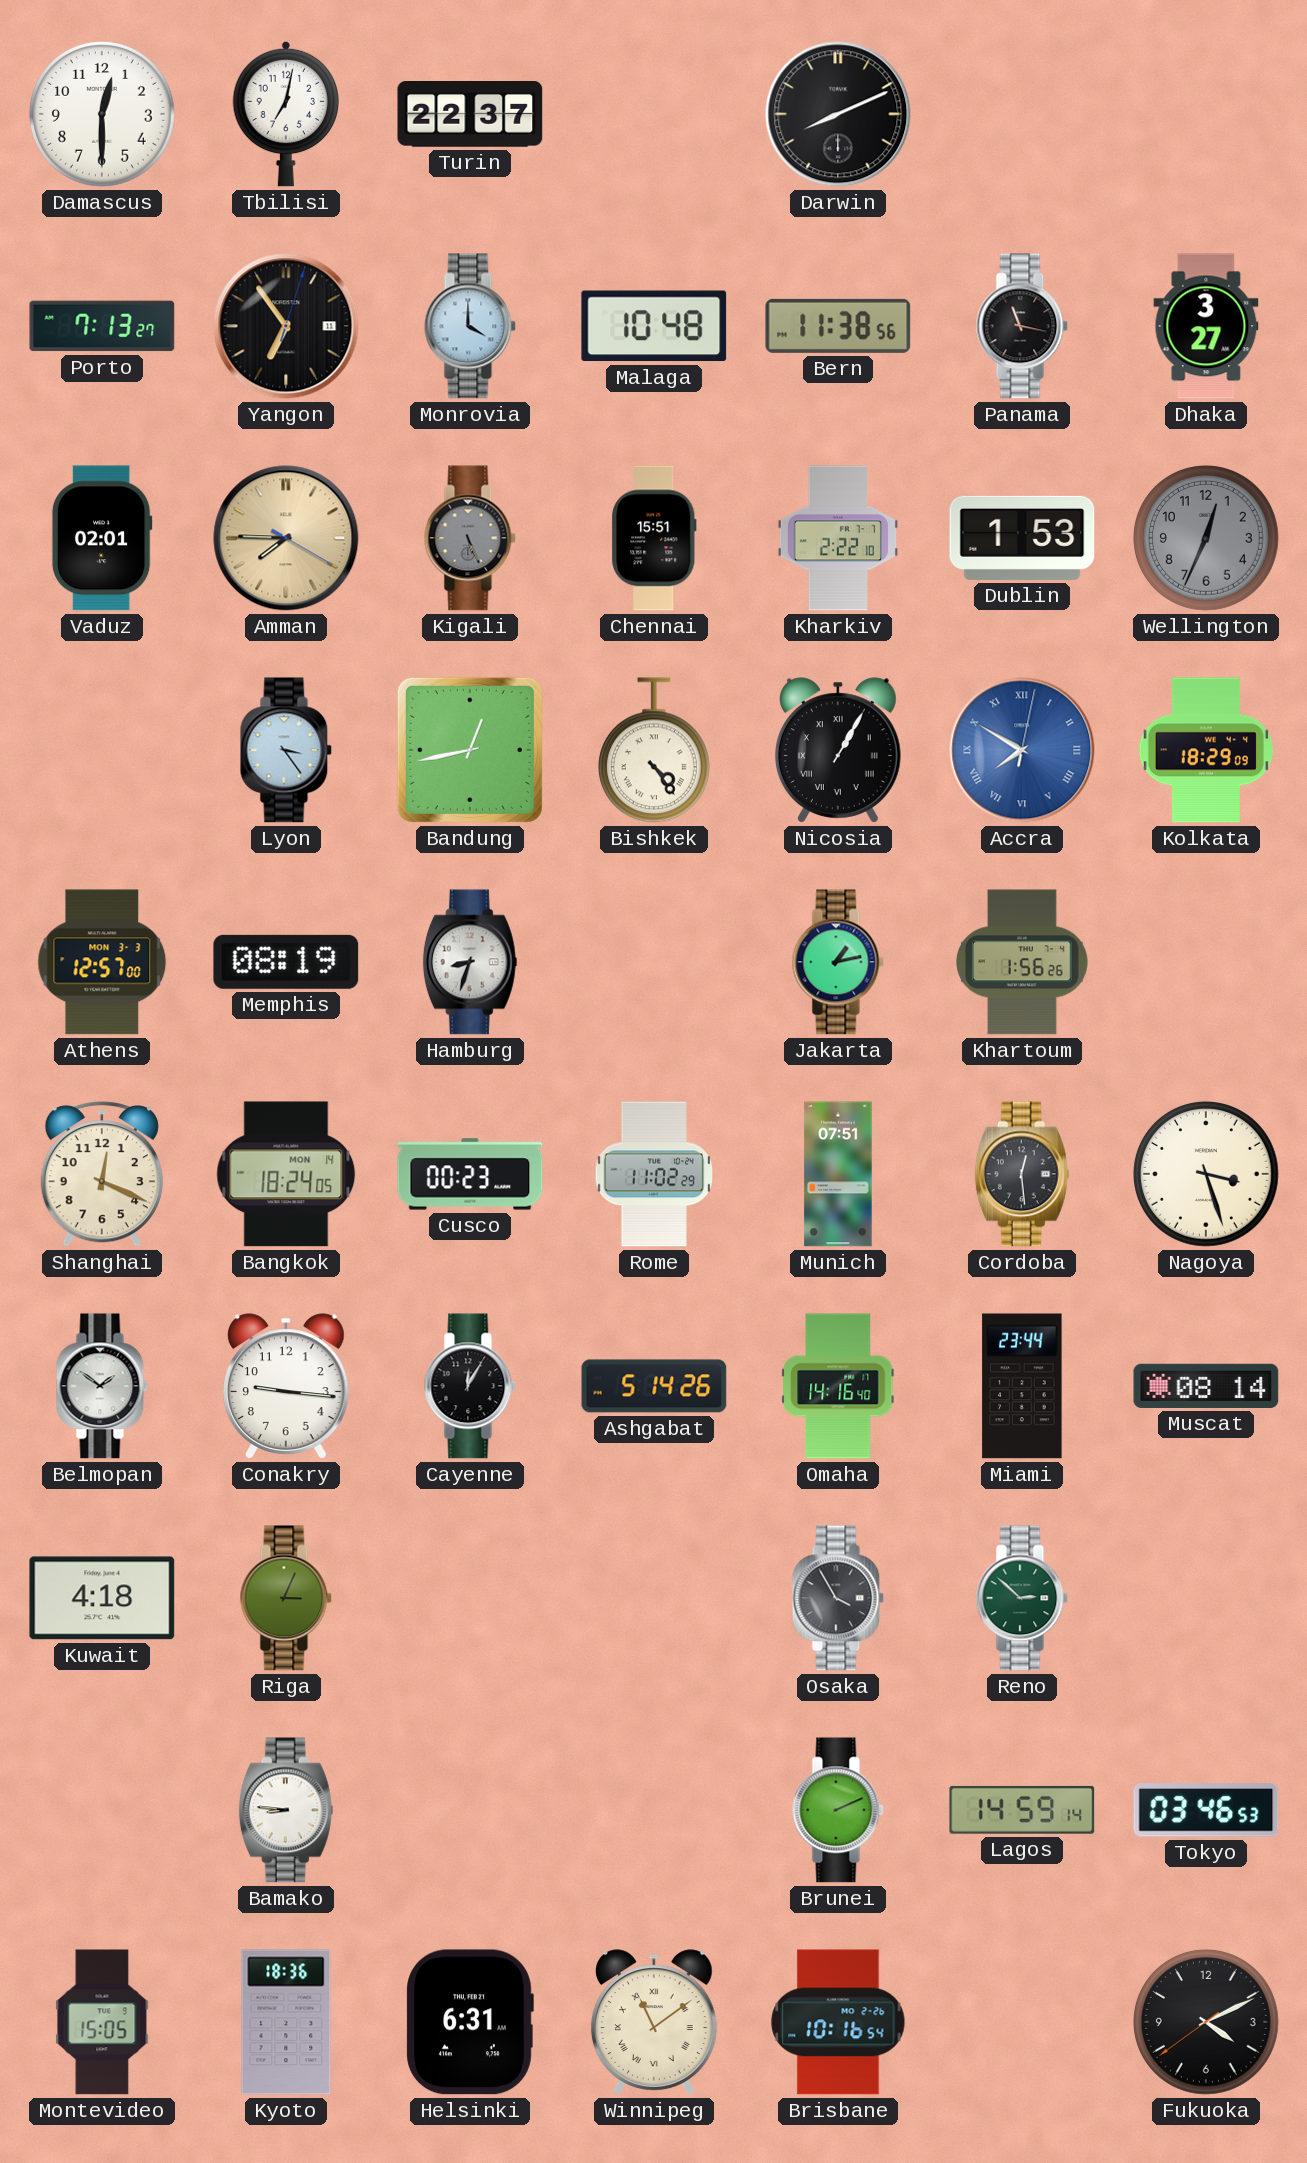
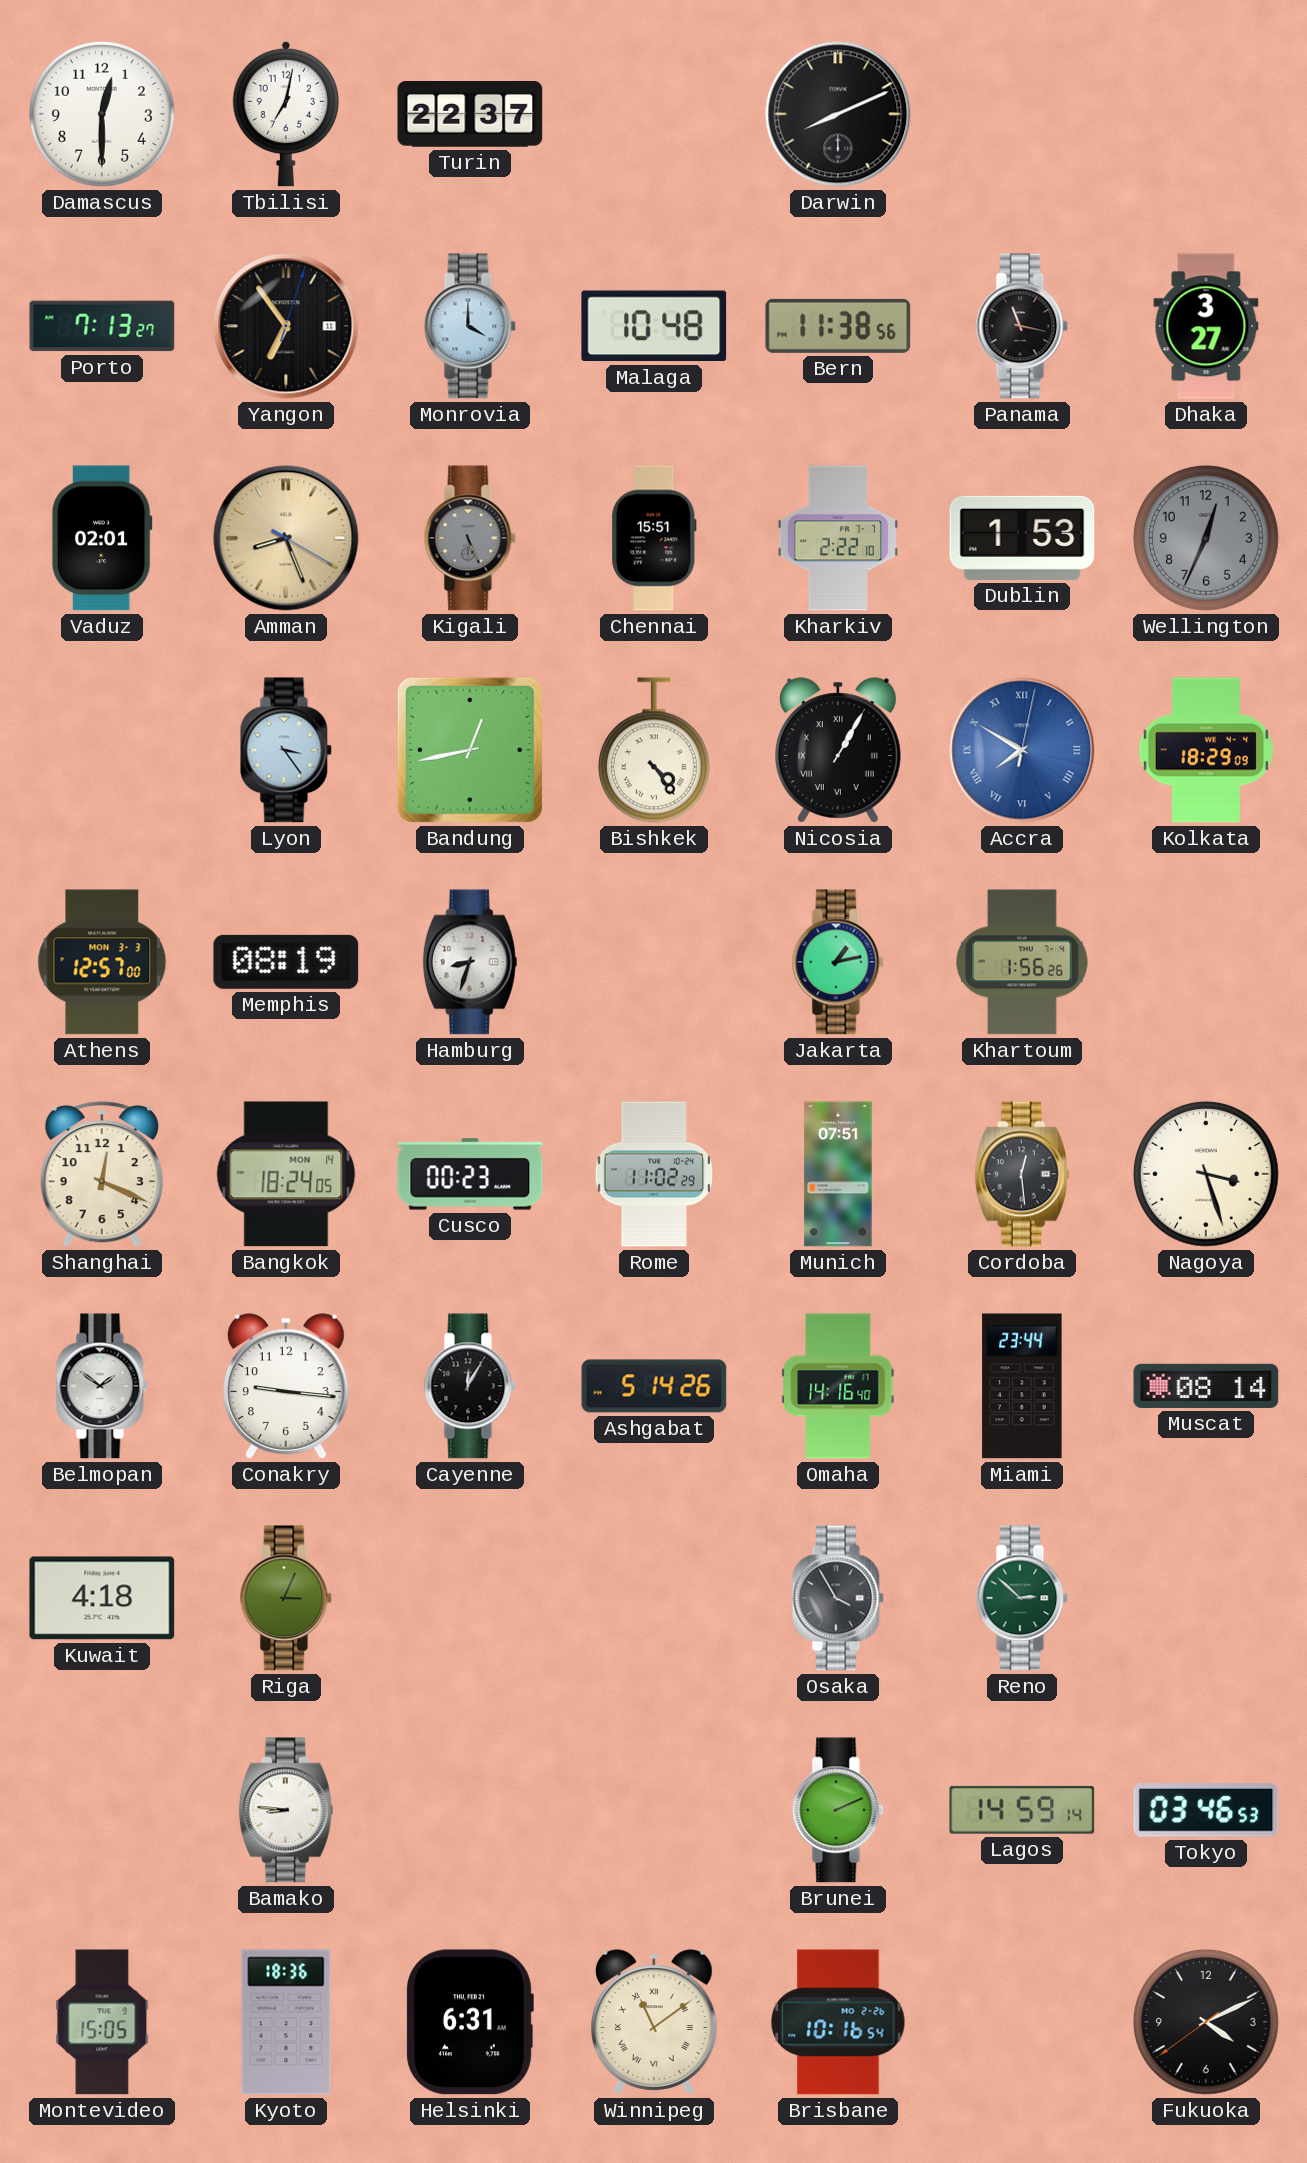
Amman: 7:45 -> 8:26 (286, 538)
